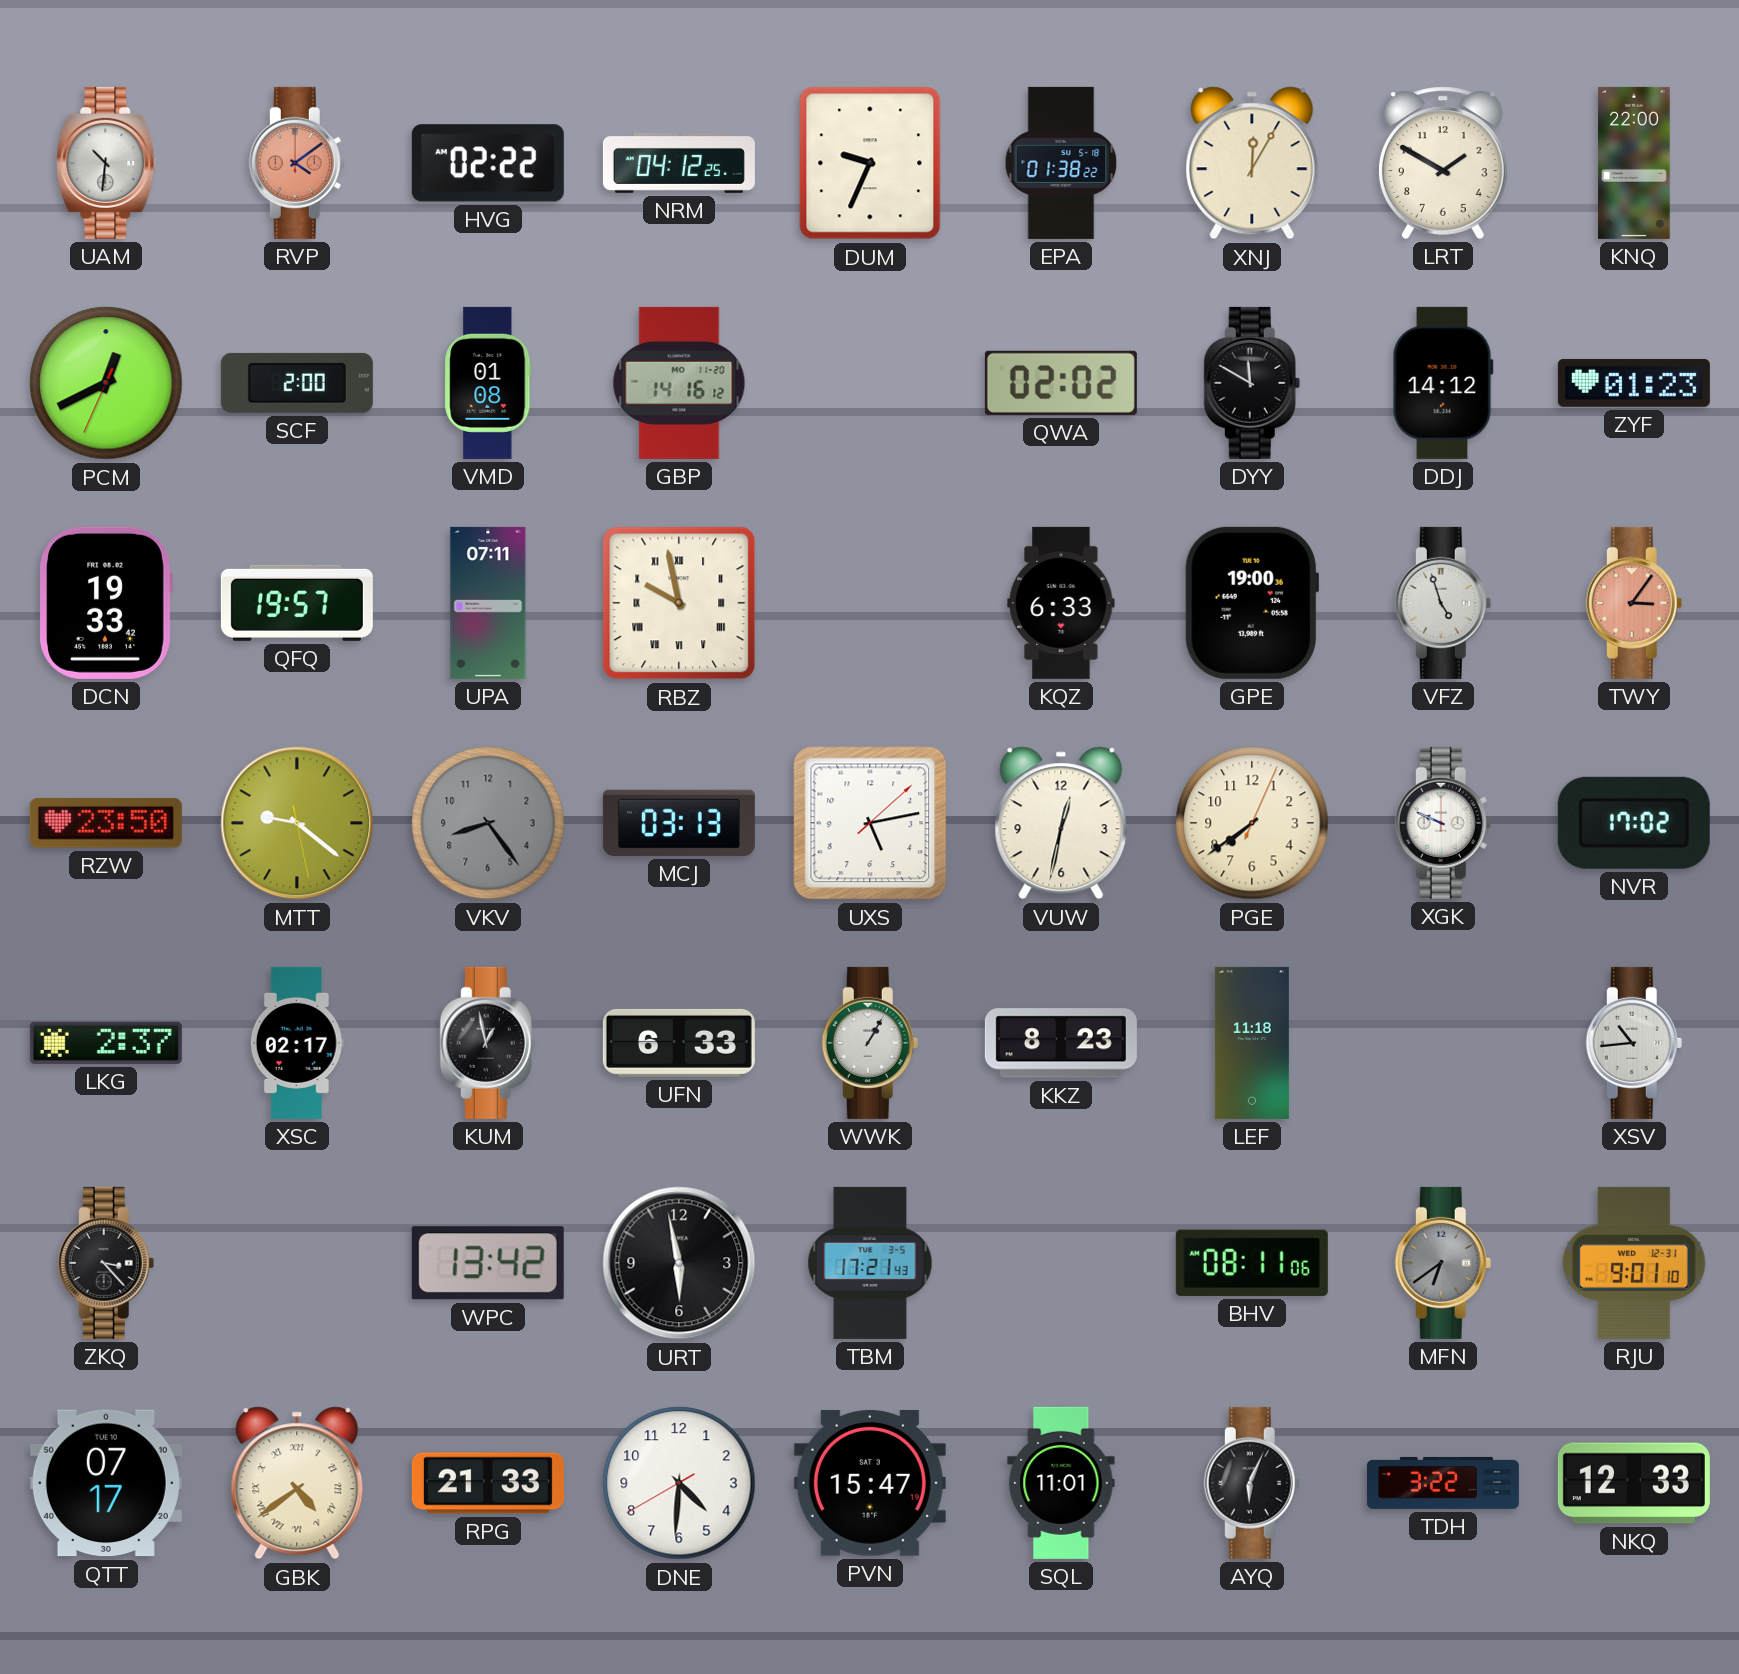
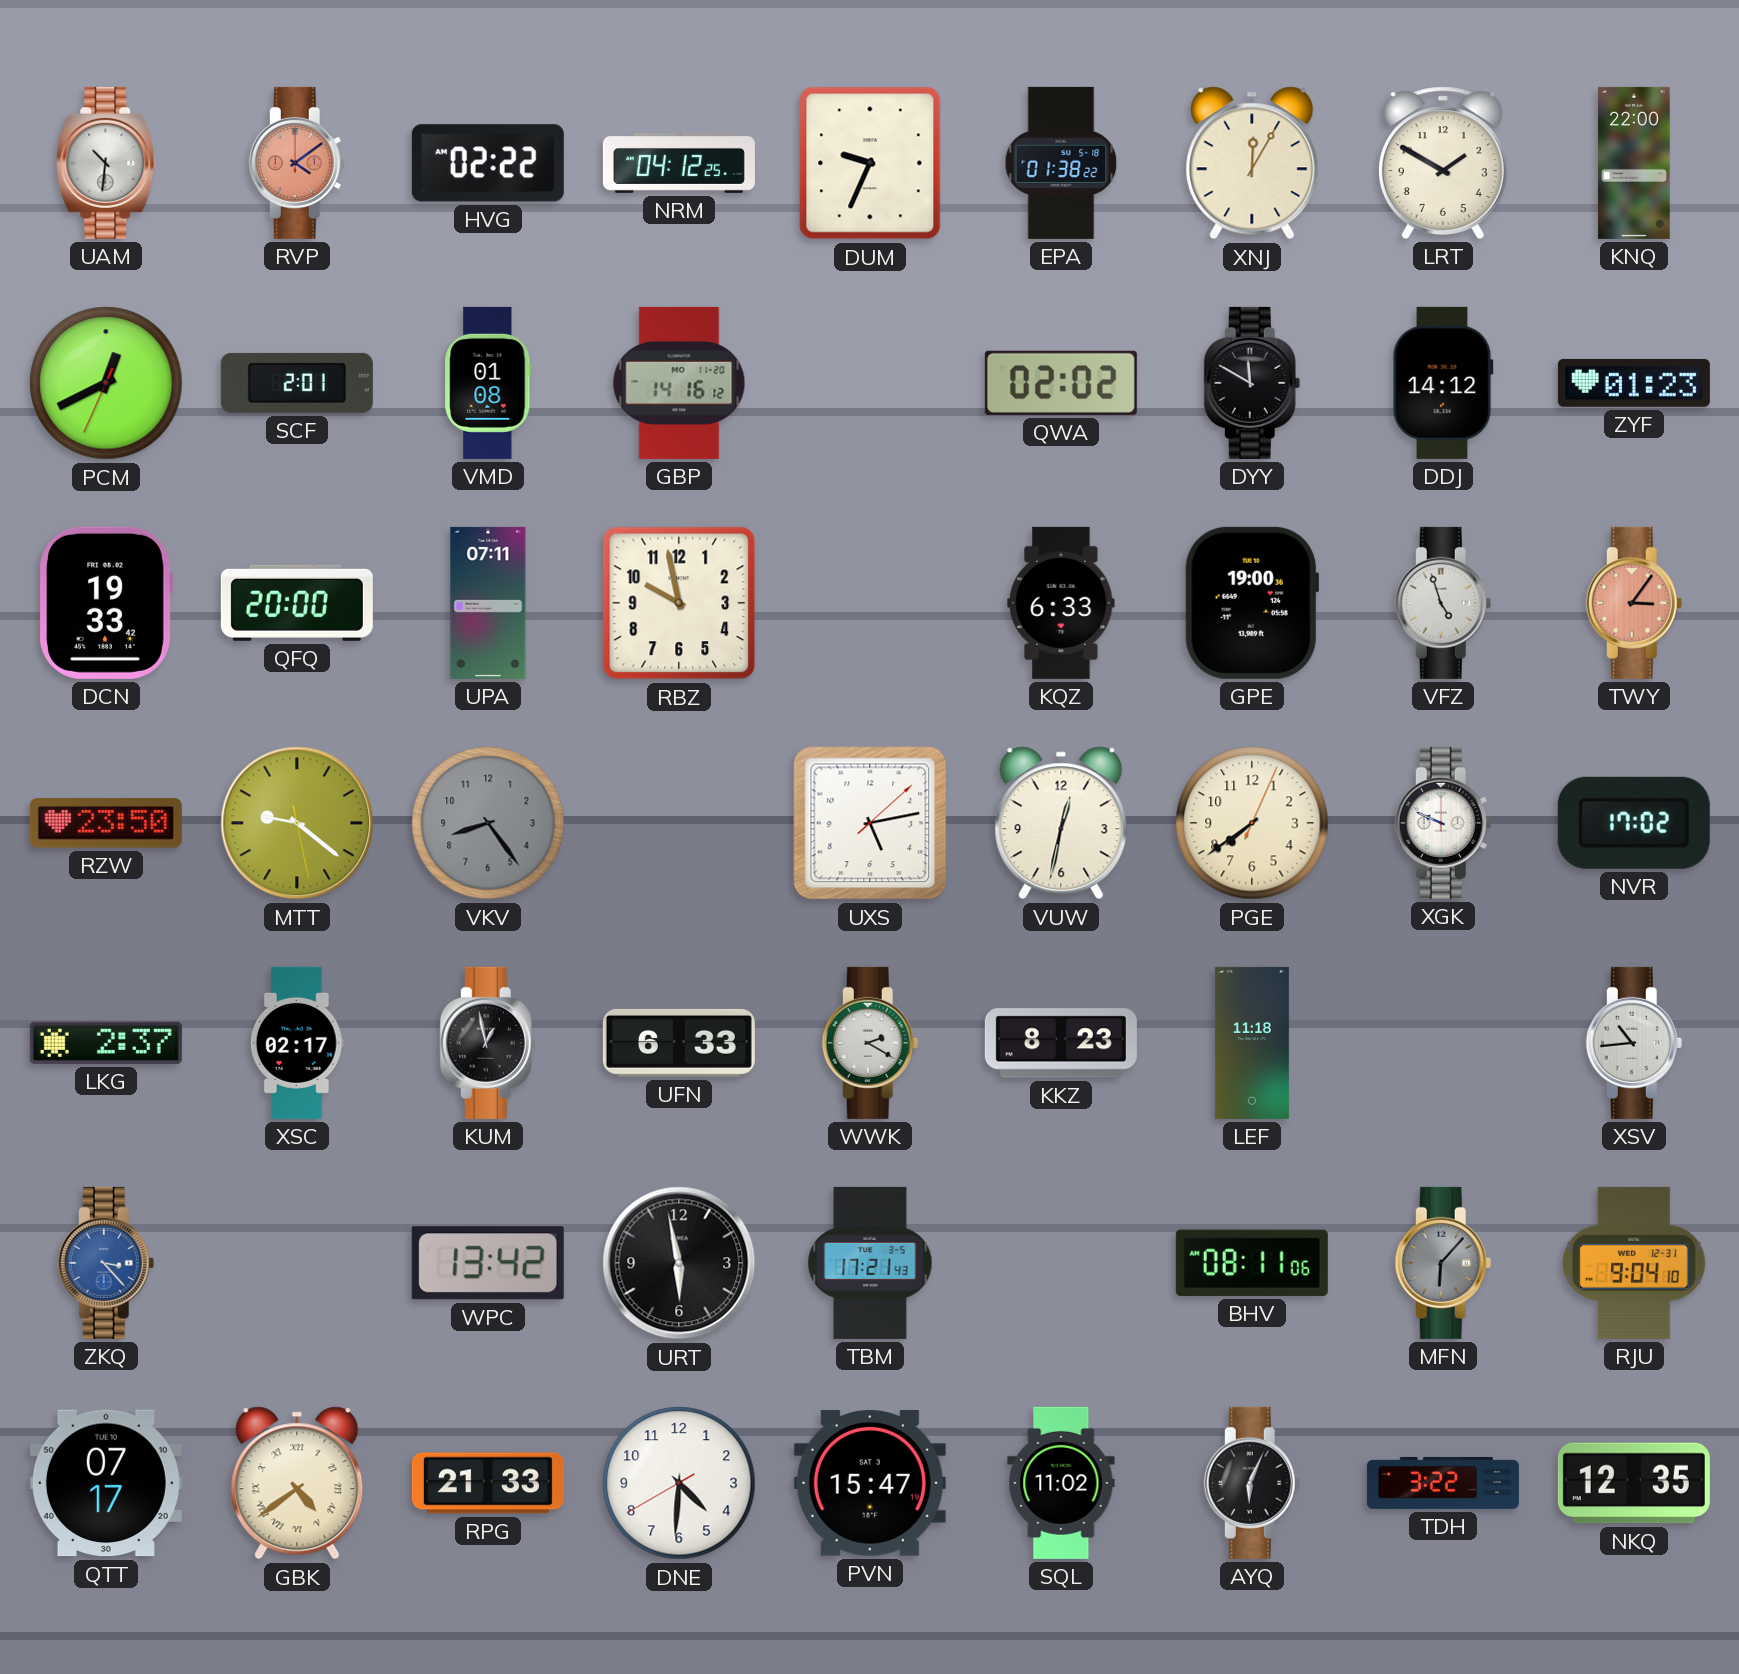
SCF: 2:00 -> 2:01 (297, 383)
QFQ: 19:57 -> 20:00 (297, 603)
RBZ numerals: Roman -> Arabic (679, 603)
MCJ: 03:13 -> none (679, 823)
WWK: 1:05 -> 2:20 (870, 1043)
ZKQ dial: black -> blue (106, 1263)
MFN: 6:39 -> 6:07 (1443, 1263)
RJU: 9:01 -> 9:04 (1634, 1263)
SQL: 11:01 -> 11:02 (1061, 1483)
NKQ: 12:33 -> 12:35 (1634, 1483)
